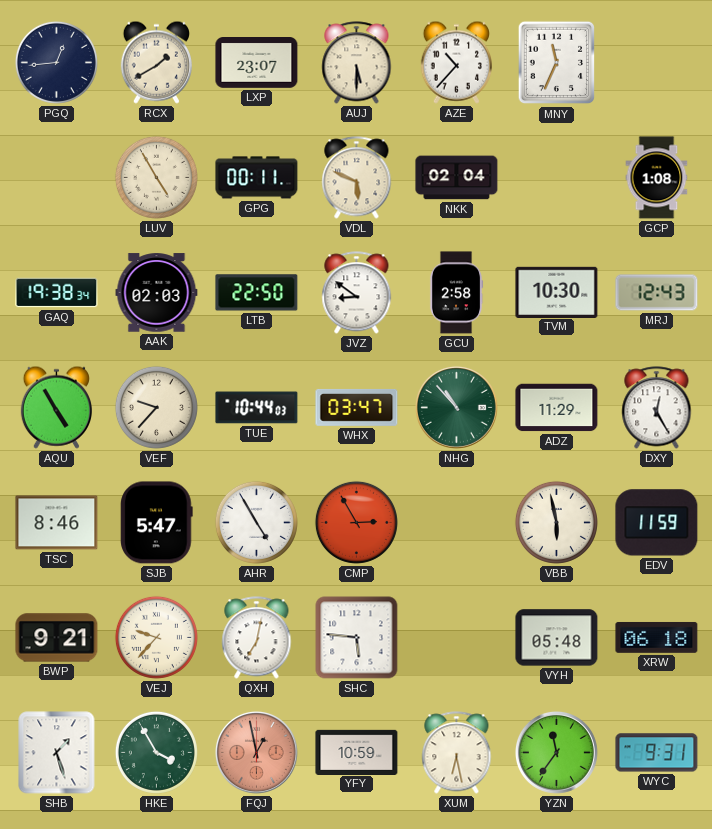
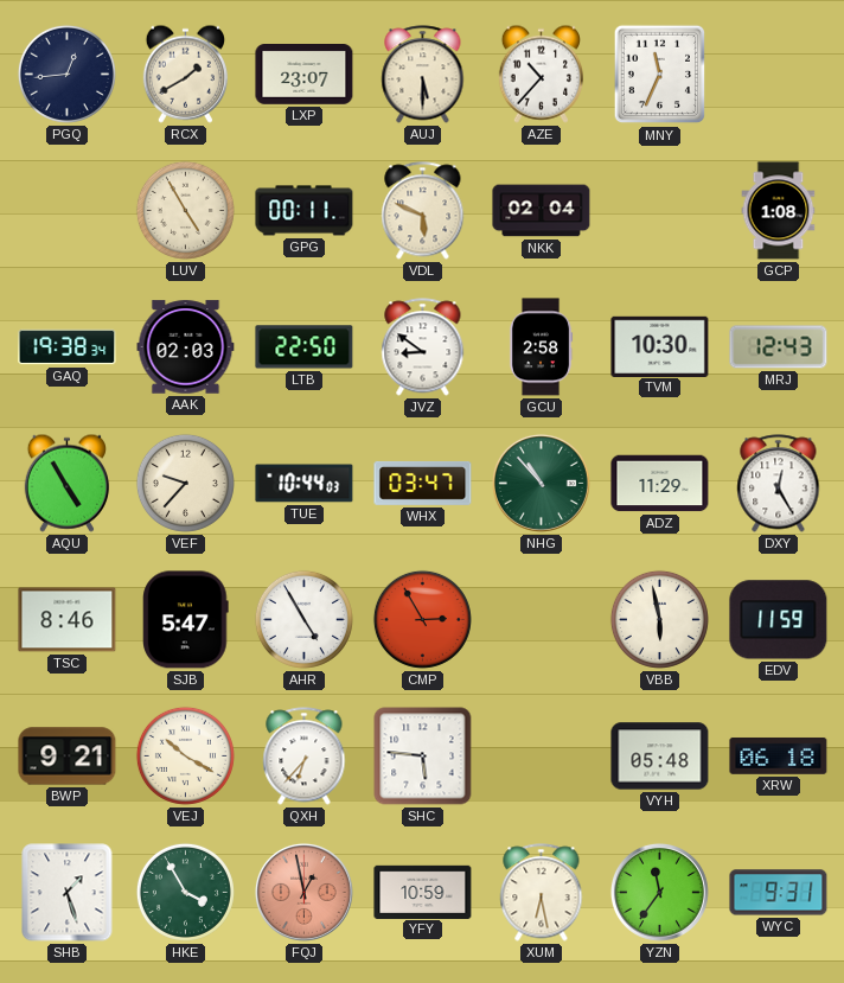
VEJ: 9:37 -> 10:20 (185, 755)
QXH: 7:02 -> 6:37 (305, 757)
